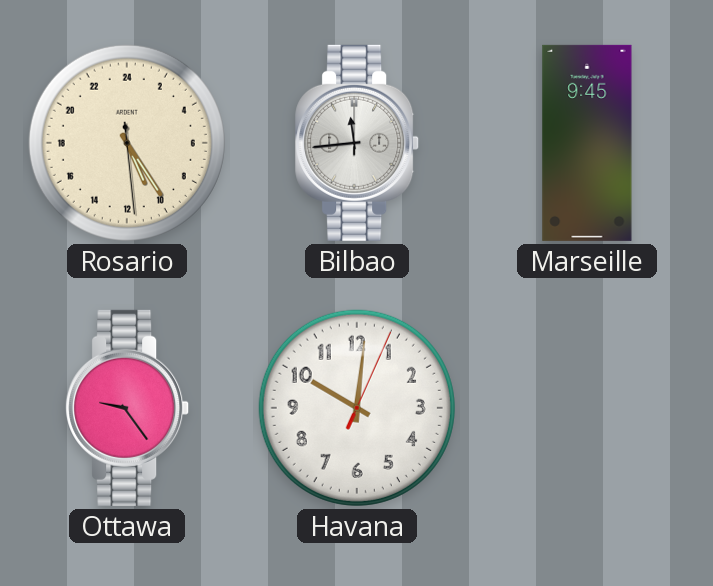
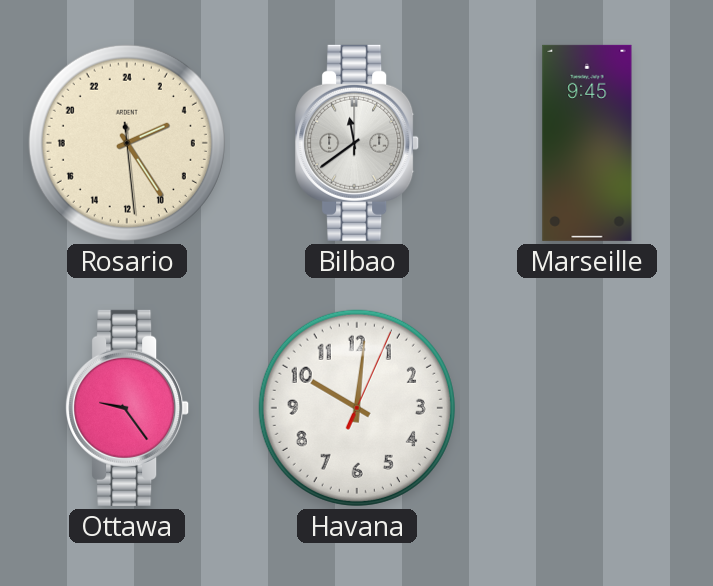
Rosario: 10:24 -> 4:24 (127, 143)
Bilbao: 11:44 -> 11:39 (358, 143)
